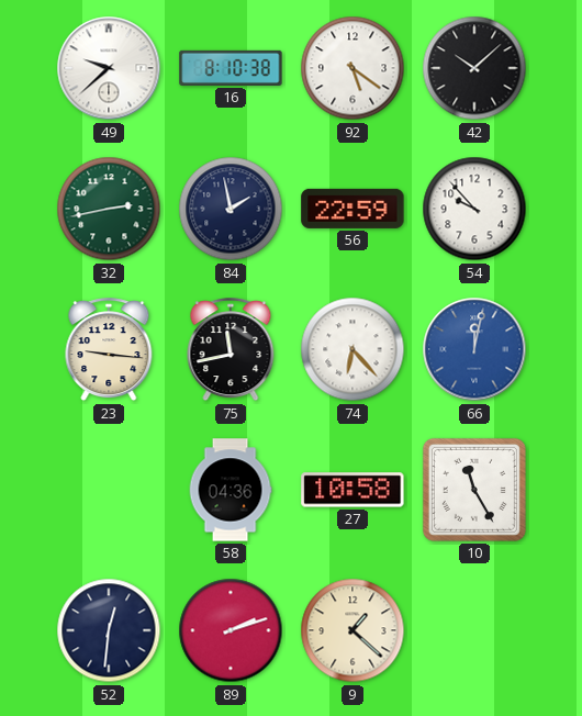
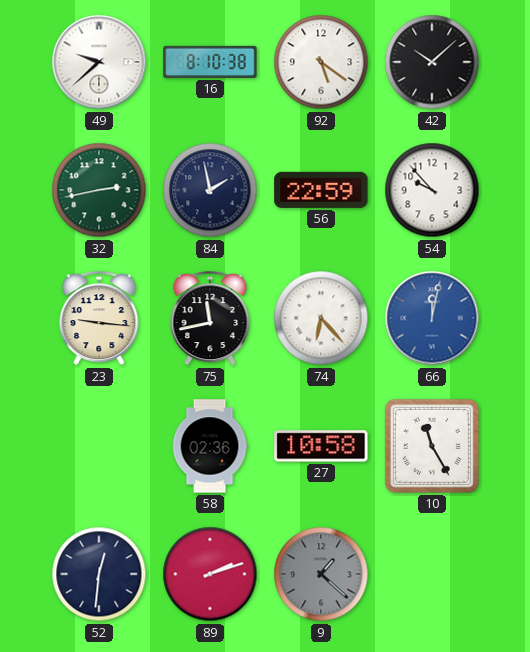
58: 04:36 -> 02:36 (210, 446)
9 dial: cream -> grey (321, 574)
